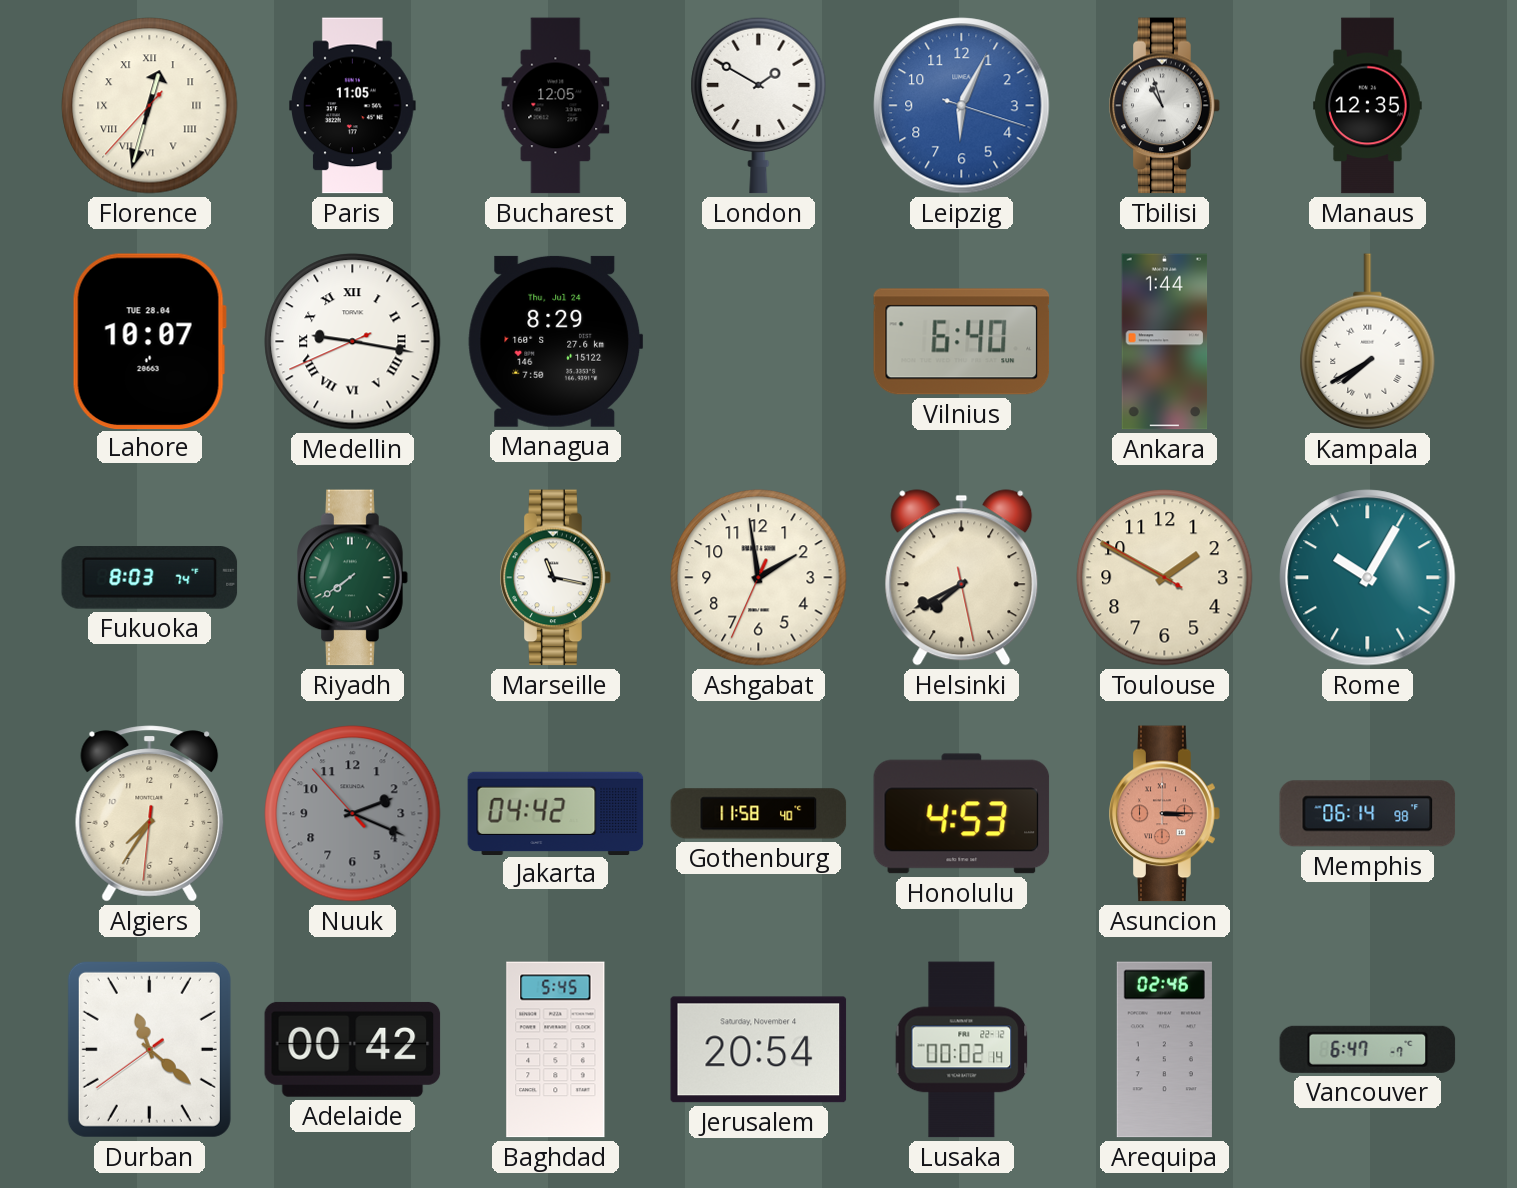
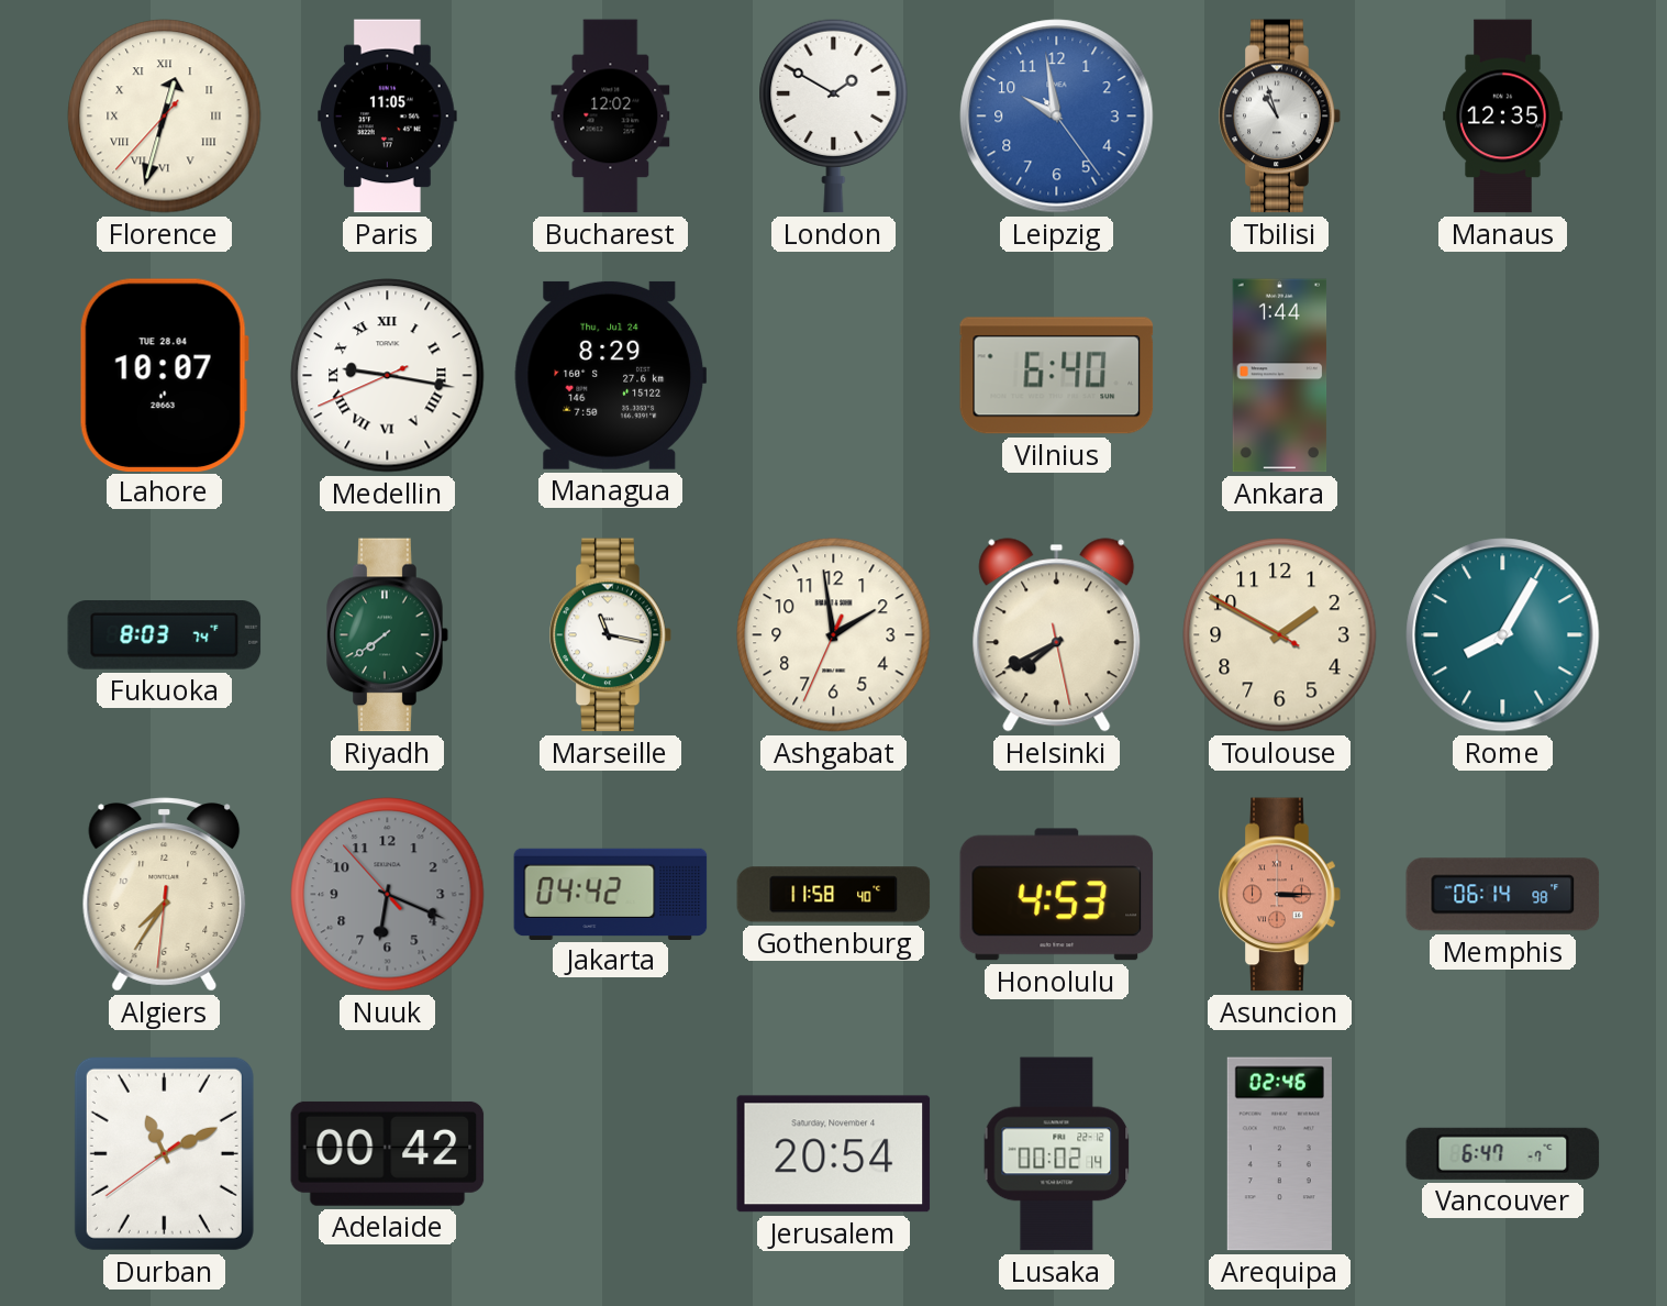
Bucharest: 12:05 -> 12:02 (611, 117)
Leipzig: 6:04 -> 9:58 (1057, 117)
Kampala: 7:40 -> none (1368, 342)
Rome: 10:05 -> 8:05 (1503, 635)
Nuuk: 2:18 -> 6:18 (388, 895)
Durban: 11:21 -> 11:10 (164, 1153)
Baghdad: 5:45 -> none (556, 1050)
